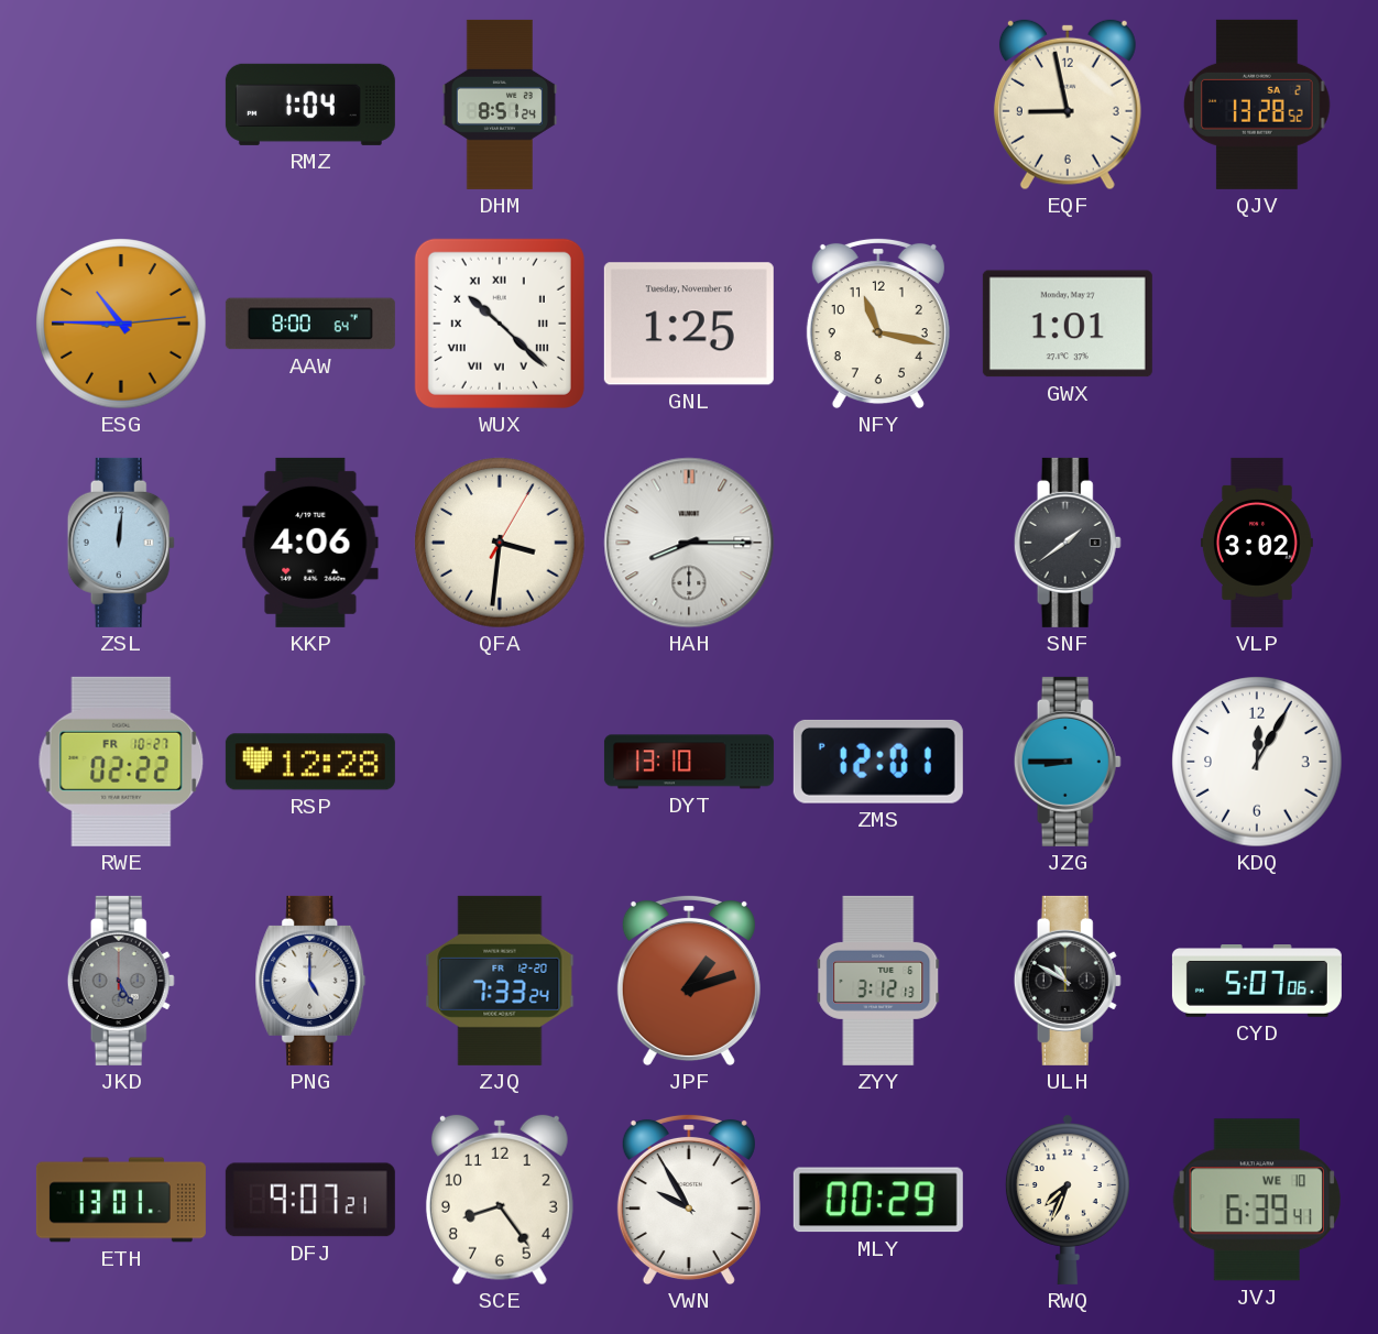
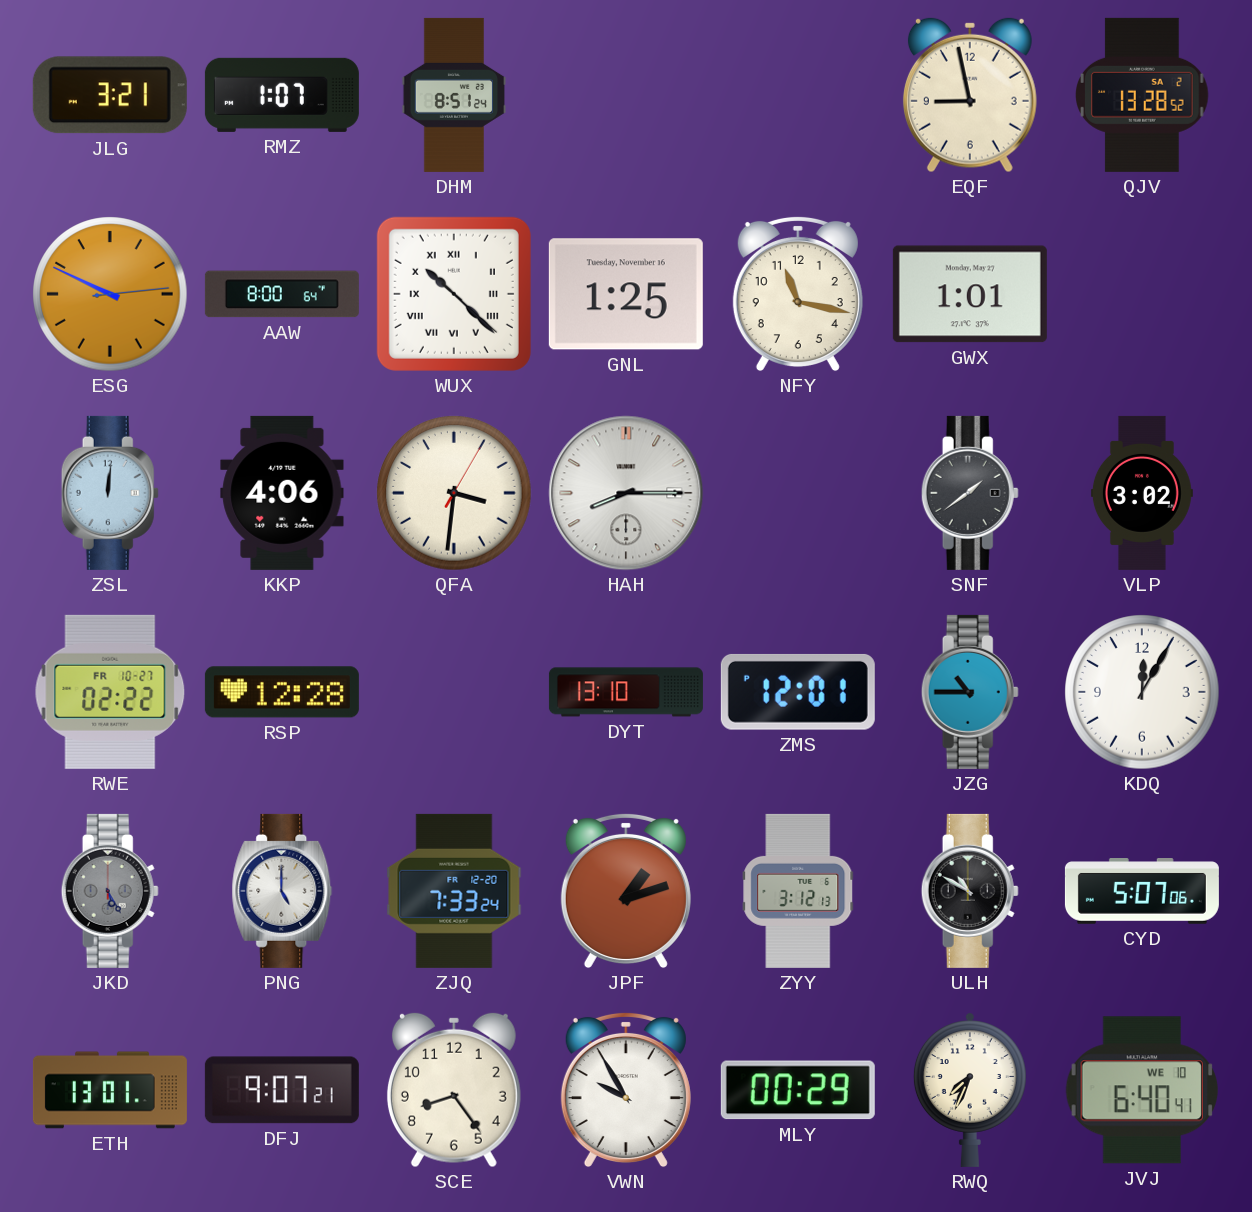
JLG: none -> 3:21 (110, 95)
RMZ: 1:04 -> 1:07 (282, 95)
ESG: 10:45 -> 9:49 (110, 294)
JZG: 8:45 -> 10:45 (970, 692)
JVJ: 6:39 -> 6:40 (1142, 1090)
